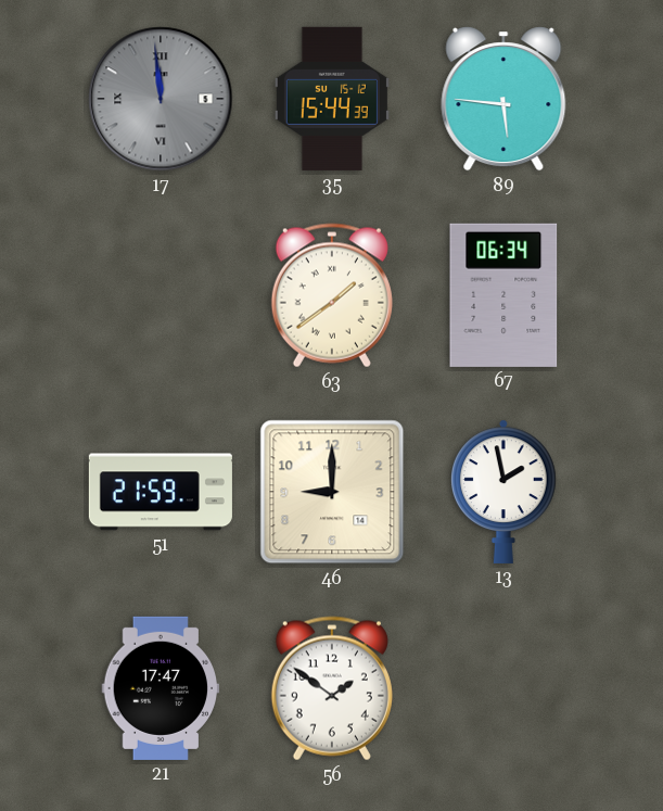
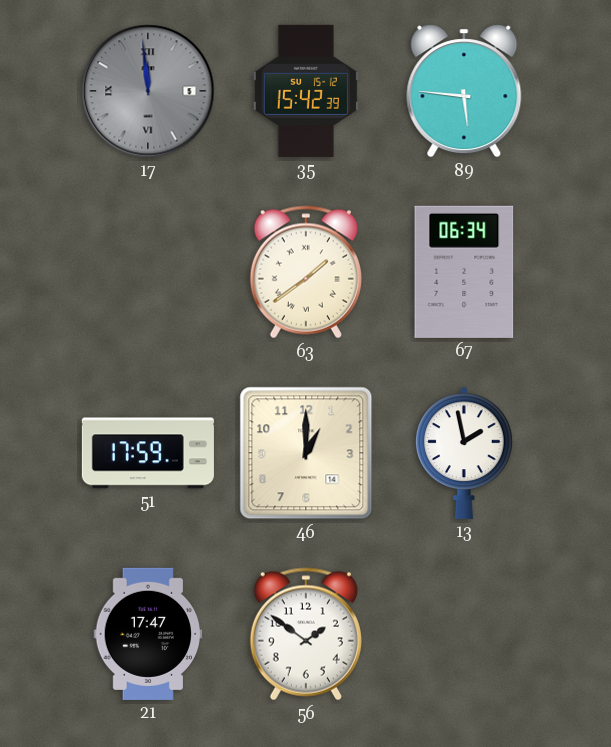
35: 15:44 -> 15:42 (306, 91)
51: 21:59 -> 17:59 (148, 453)
46: 9:00 -> 1:00 (306, 453)
